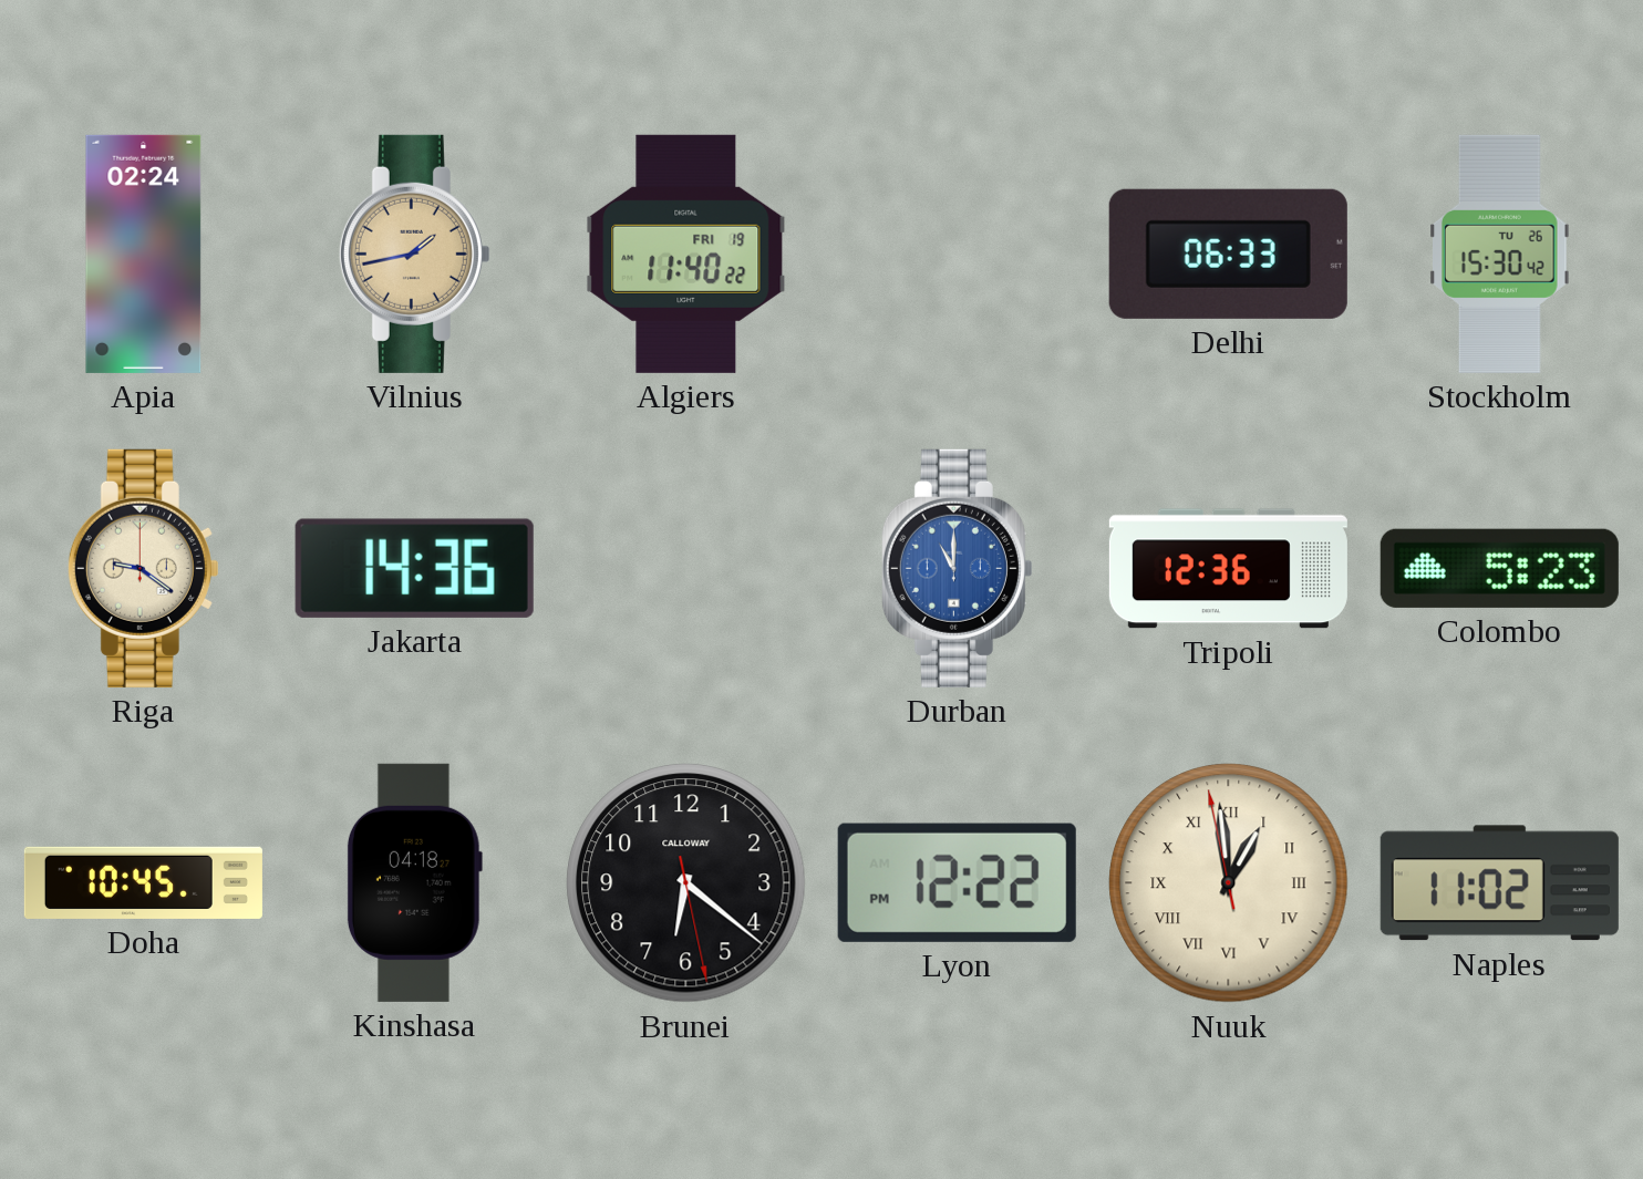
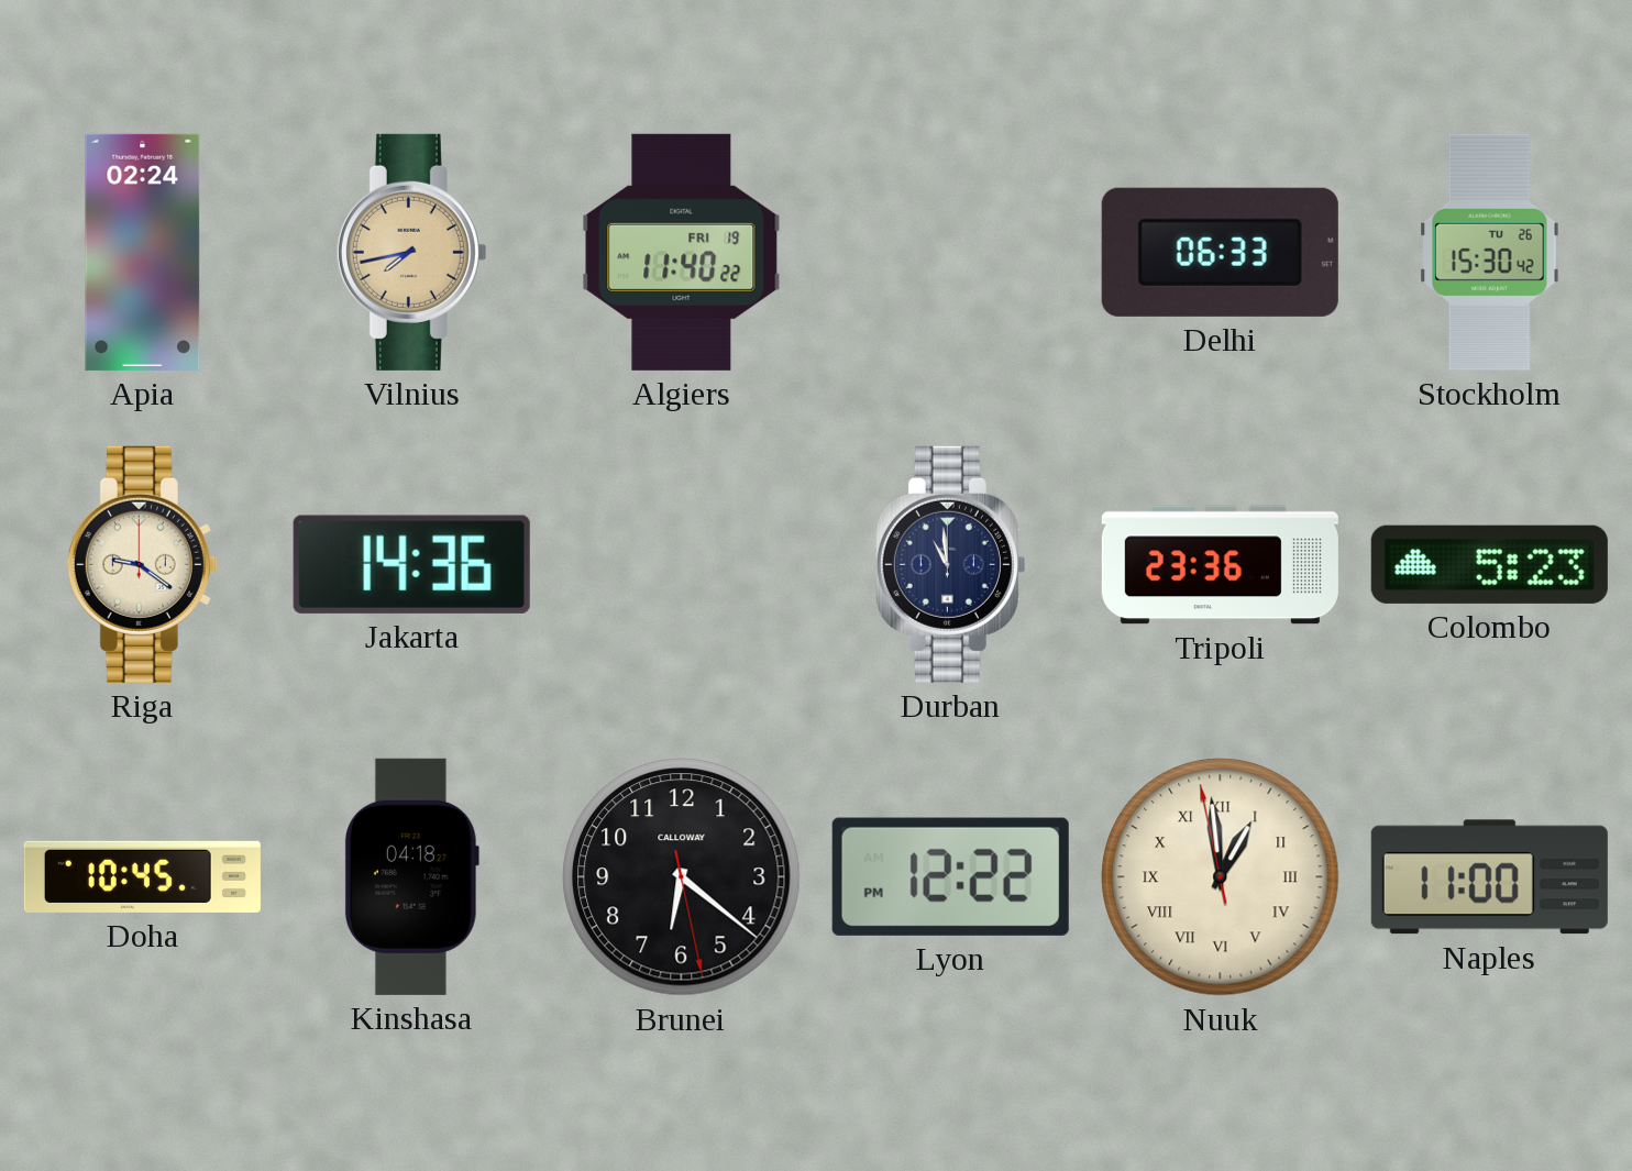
Vilnius: 1:43 -> 7:43 (411, 252)
Durban: 11:00 -> 10:59 (950, 564)
Durban dial: blue -> navy (950, 564)
Tripoli: 12:36 -> 23:36 (1220, 565)
Naples: 11:02 -> 11:00 (1489, 877)
